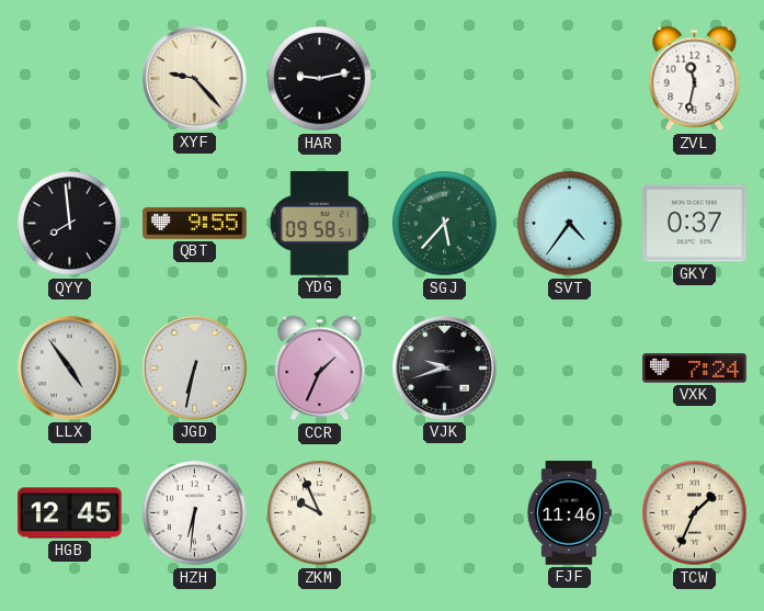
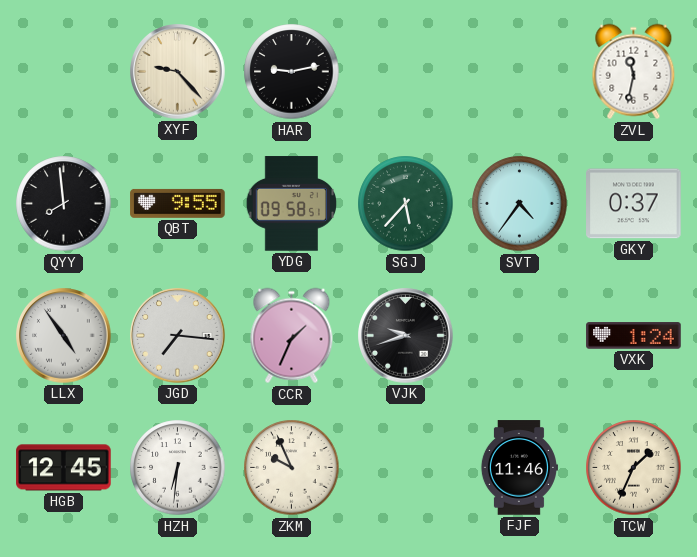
JGD: 6:32 -> 7:16 (178, 336)
VXK: 7:24 -> 1:24 (634, 336)
